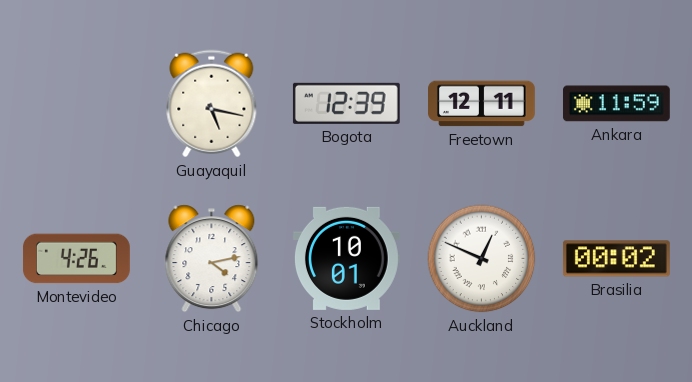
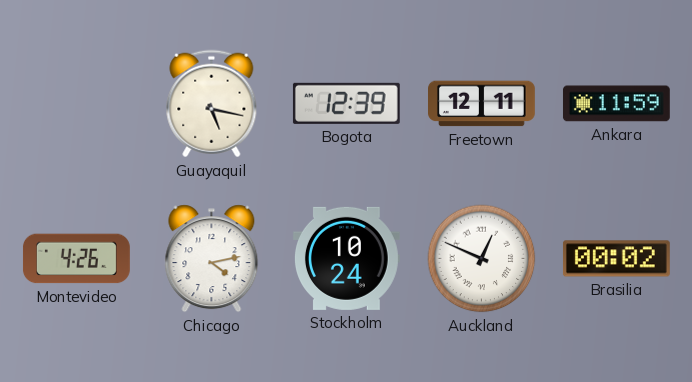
Stockholm: 10:01 -> 10:24 (346, 258)
